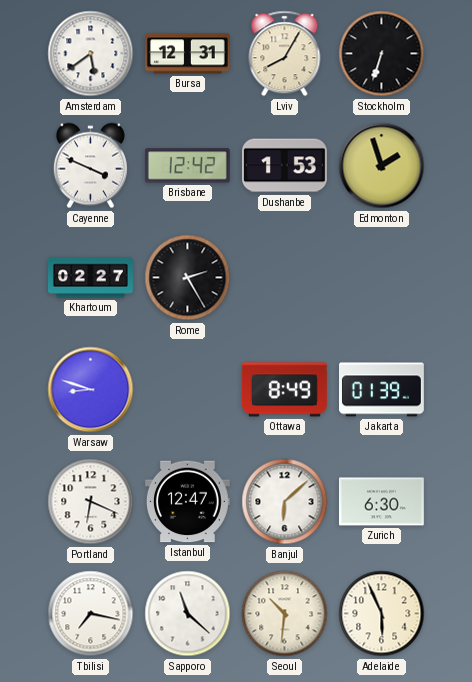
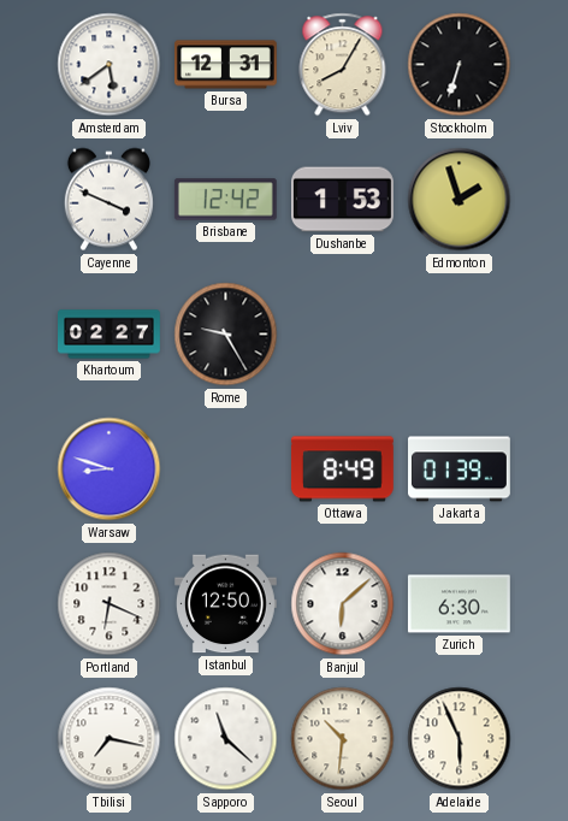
Rome: 2:25 -> 9:25 (226, 335)
Istanbul: 12:47 -> 12:50 (225, 604)
